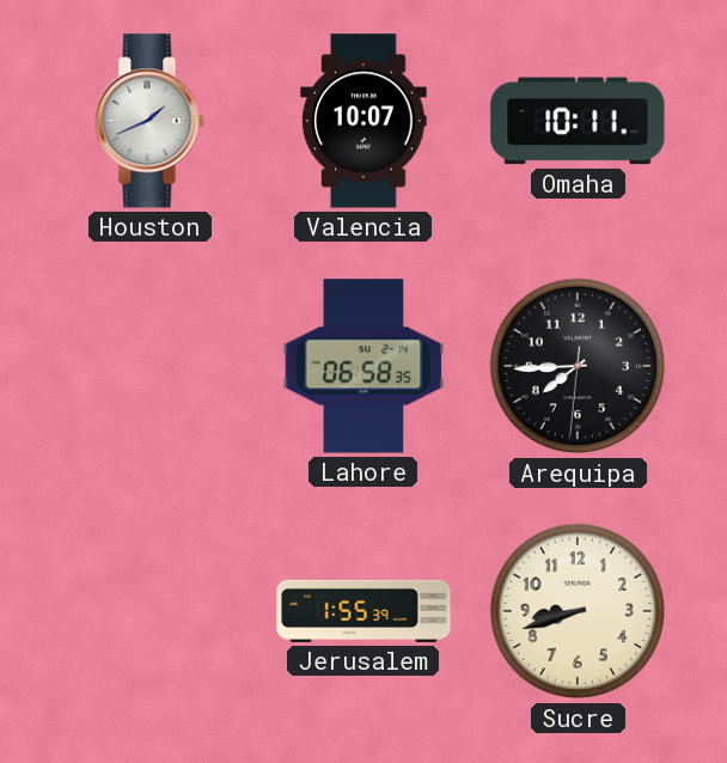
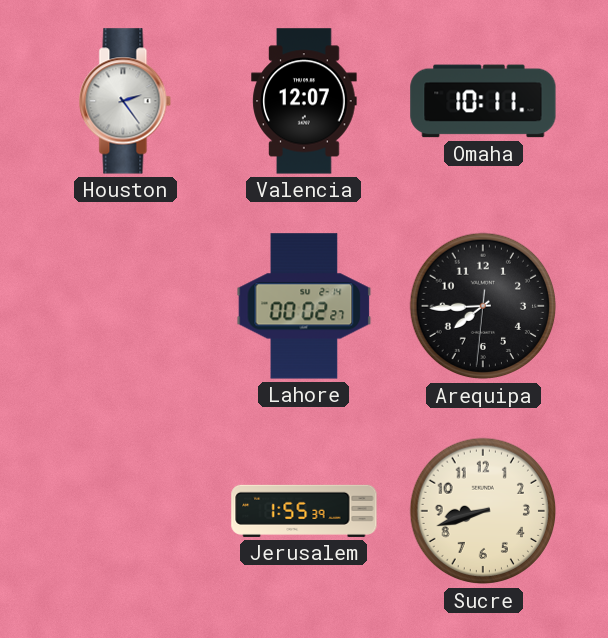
Houston: 1:41 -> 2:24 (125, 101)
Valencia: 10:07 -> 12:07 (304, 101)
Lahore: 06:58 -> 00:02 (304, 306)
